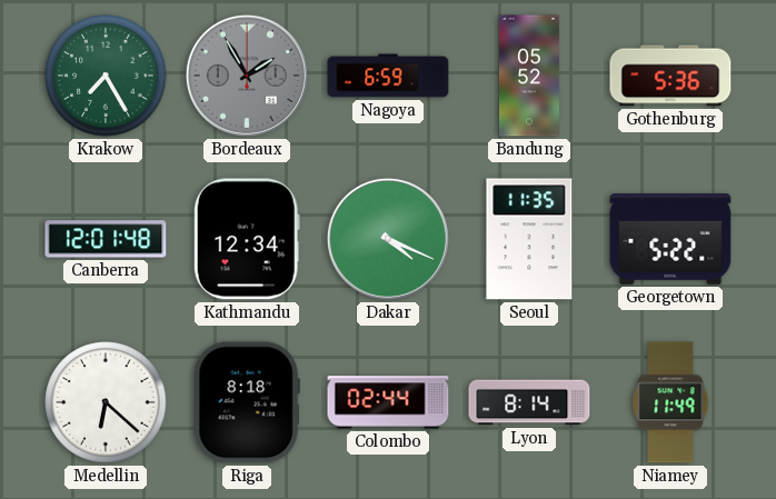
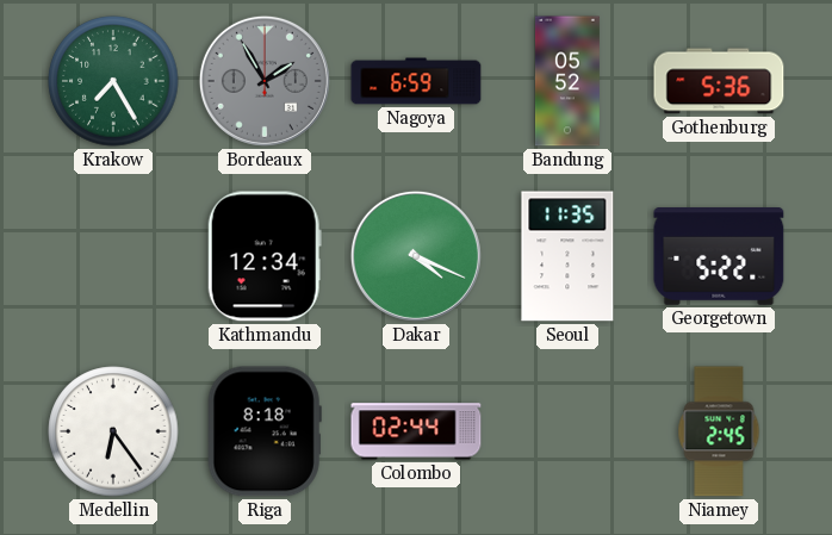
Canberra: 12:01 -> none (106, 239)
Medellin: 6:22 -> 6:24 (113, 431)
Lyon: 8:14 -> none (529, 402)
Niamey: 11:49 -> 2:45 (719, 431)
